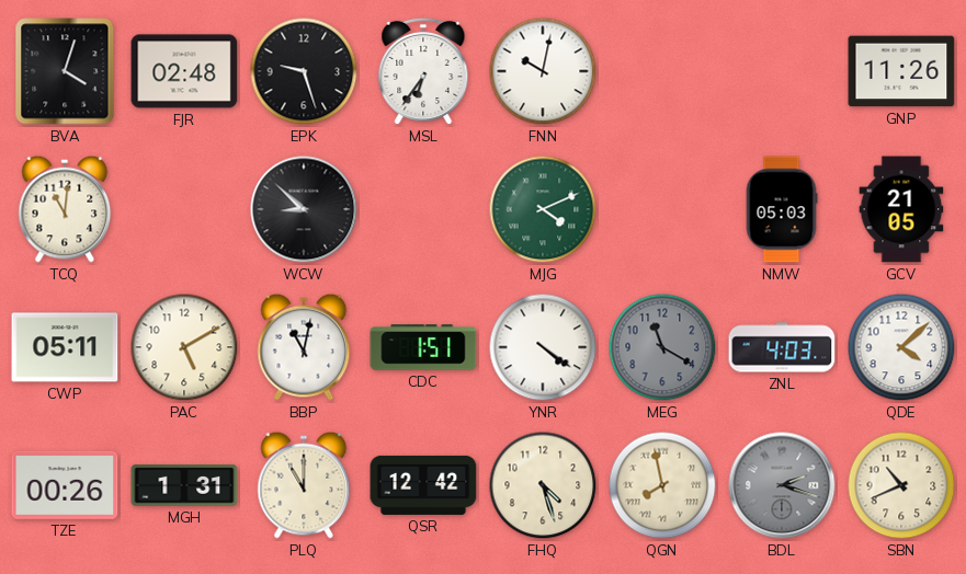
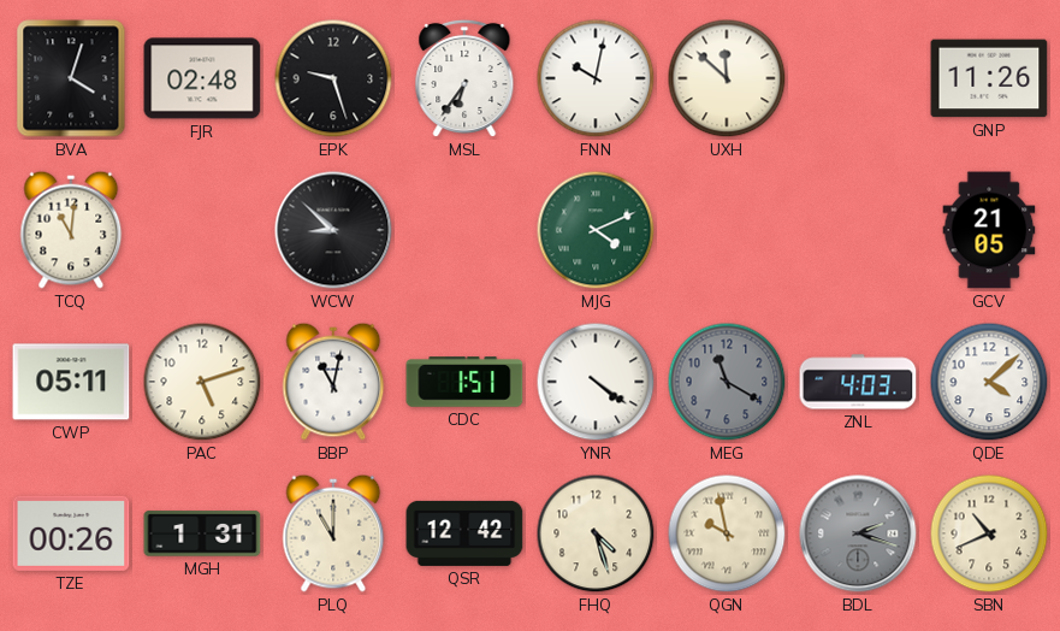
UXH: none -> 11:52 (727, 78)
NMW: 05:03 -> none (782, 209)
PAC: 5:10 -> 5:12 (202, 382)
QGN: 7:58 -> 9:58 (727, 533)
